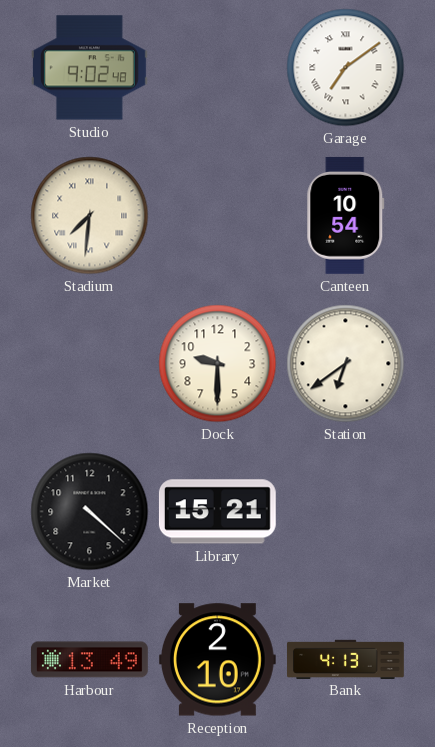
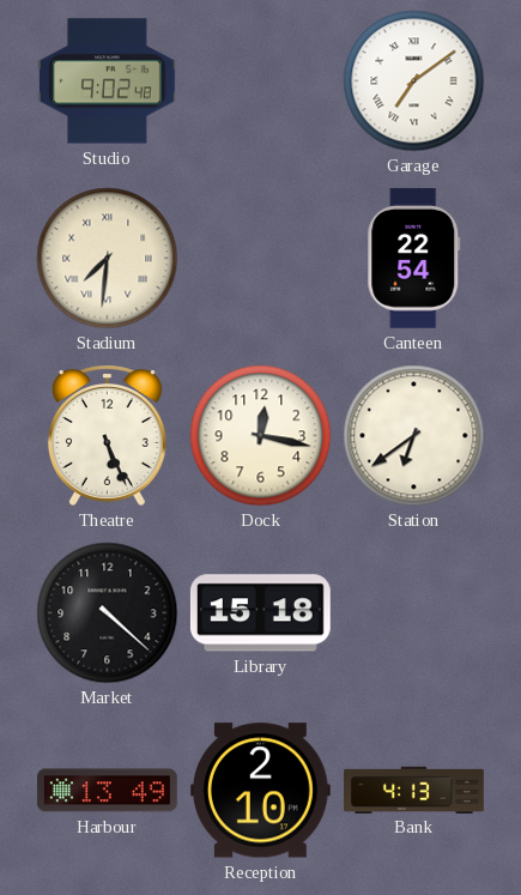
Canteen: 10:54 -> 22:54 (414, 258)
Theatre: none -> 5:26 (107, 435)
Dock: 9:30 -> 12:17 (261, 436)
Library: 15:21 -> 15:18 (260, 613)
